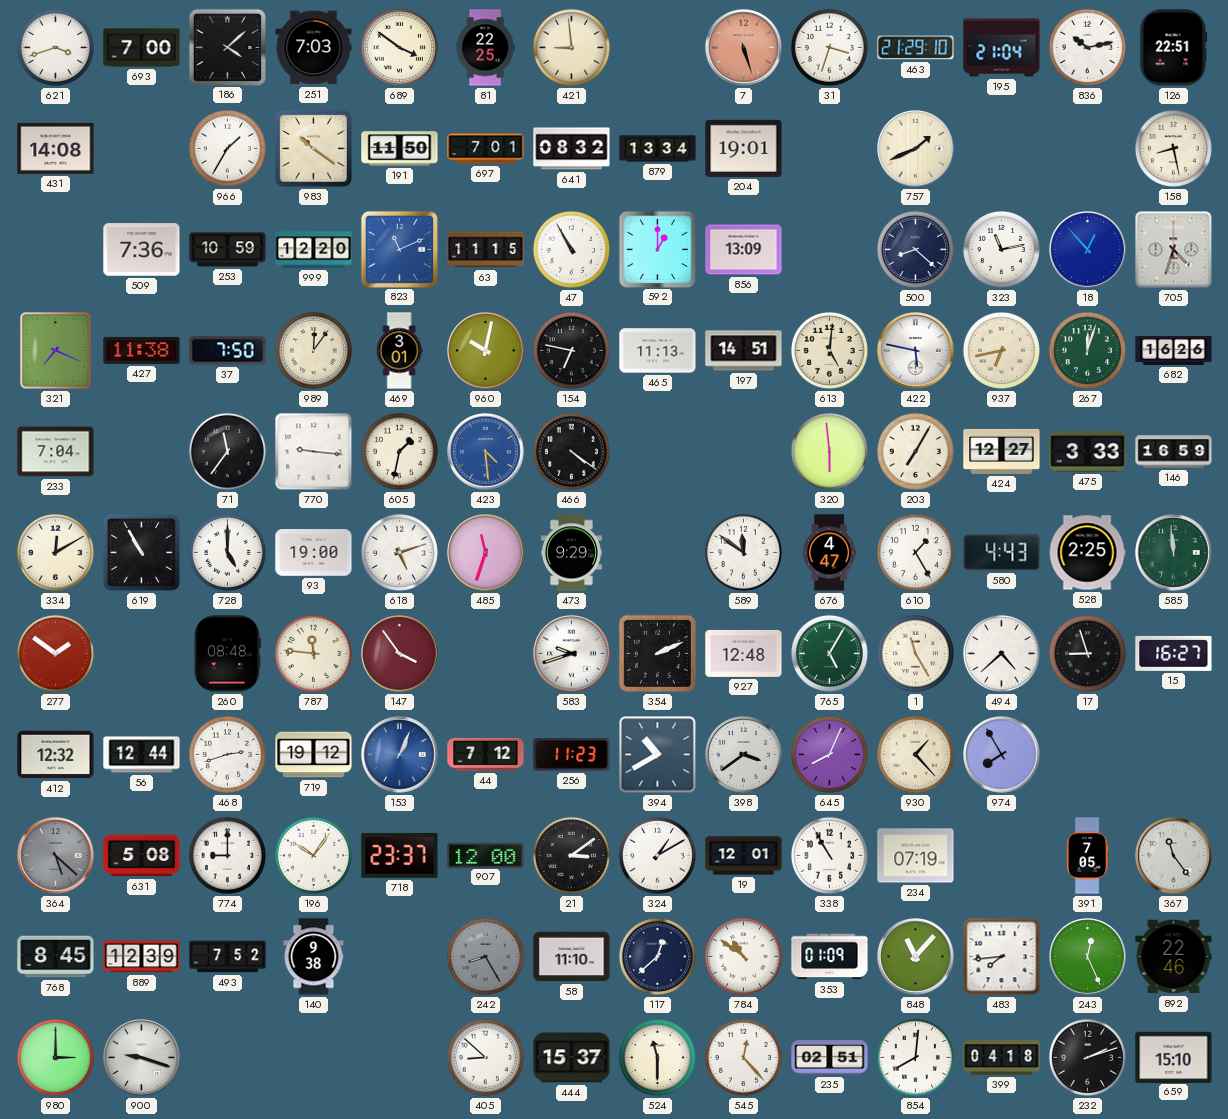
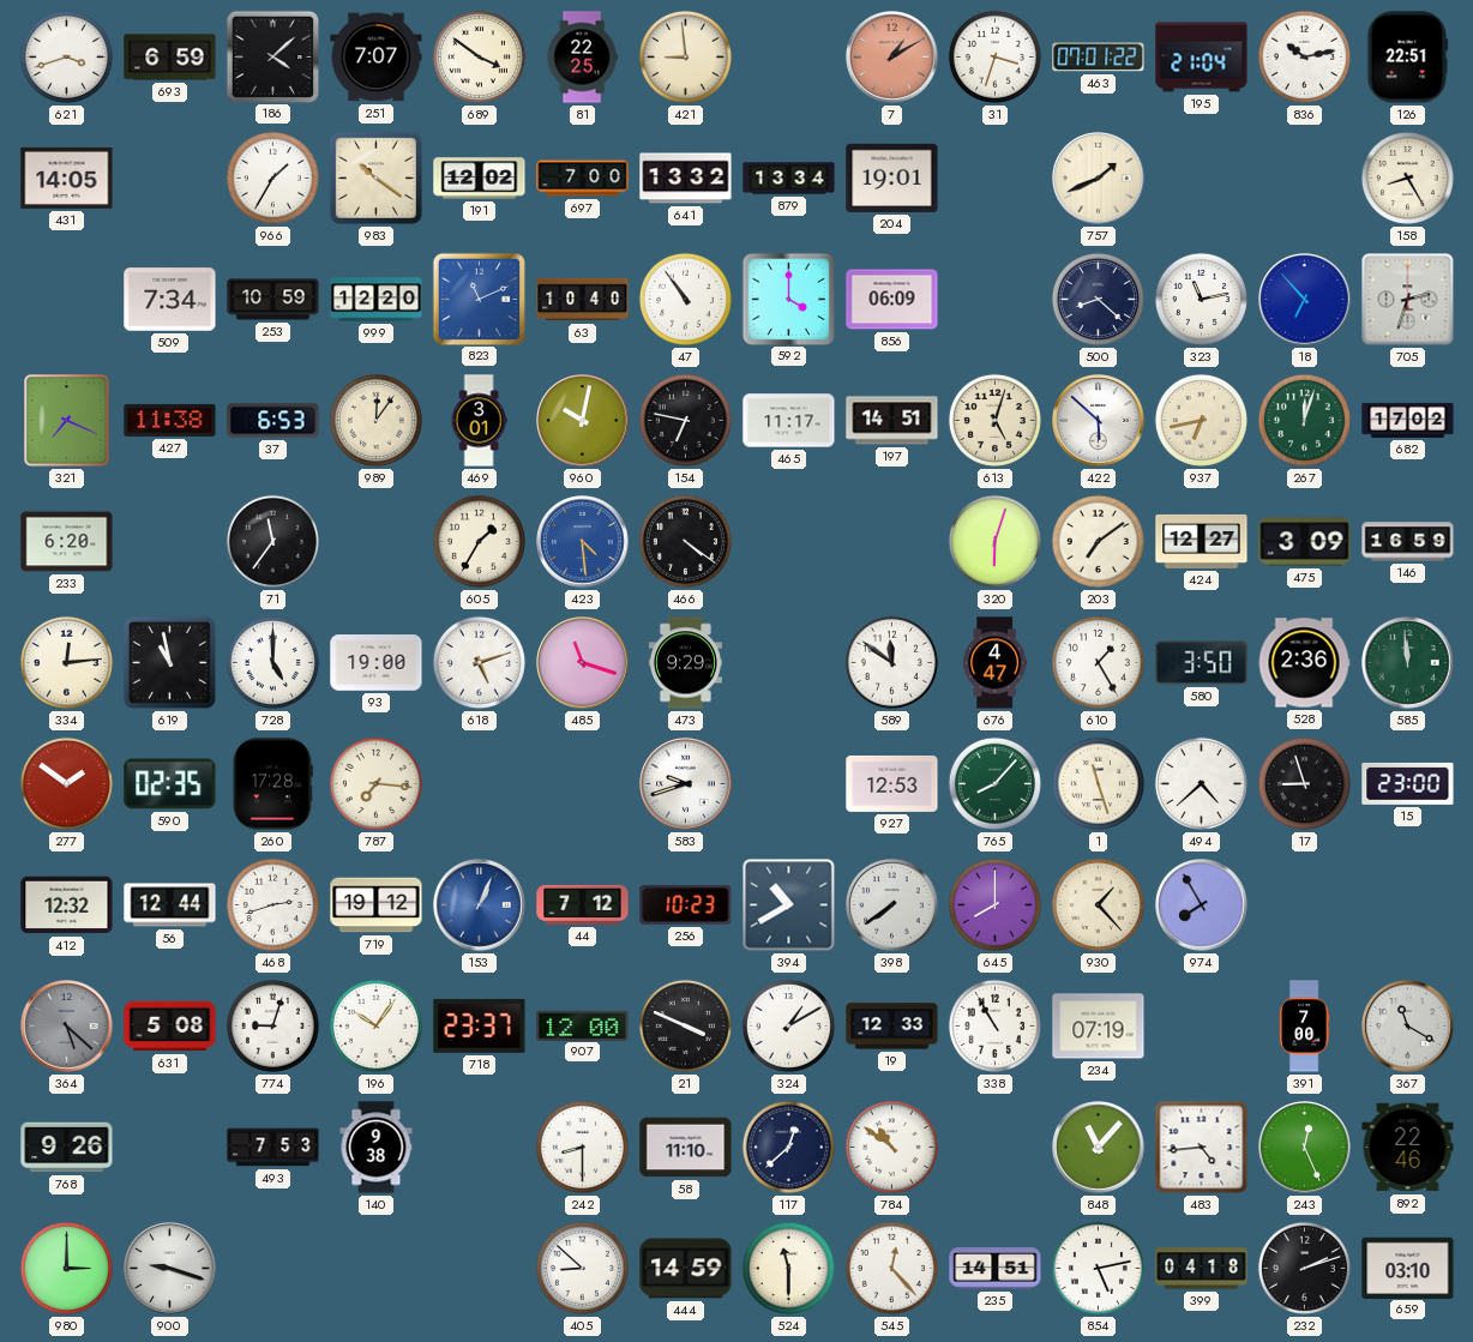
693: 7:00 -> 6:59 (170, 58)
251: 7:03 -> 7:07 (377, 58)
7: 5:27 -> 1:10 (892, 58)
463: 21:29 -> 07:01 (1099, 58)
431: 14:08 -> 14:05 (67, 177)
191: 11:50 -> 12:02 (480, 179)
697: 7:01 -> 7:00 (583, 179)
641: 08:32 -> 13:32 (686, 179)
158: 8:28 -> 8:25 (1407, 177)
509: 7:36 -> 7:34 (170, 300)
63: 11:15 -> 10:40 (583, 300)
47: 10:55 -> 10:54 (685, 299)
592: 1:00 -> 4:00 (788, 299)
856: 13:09 -> 06:09 (892, 300)
18: 12:53 -> 6:53 (1305, 300)
705: 4:33 -> 2:33 (1408, 300)
37: 7:50 -> 6:53 (273, 421)
465: 11:13 -> 11:17 (789, 421)
613: 5:01 -> 5:03 (994, 420)
422: 5:47 -> 5:52 (1099, 421)
682: 16:26 -> 17:02 (1408, 420)
233: 7:04 -> 6:20 (67, 542)
770: 9:16 -> none (314, 452)
605: 1:32 -> 1:35 (479, 541)
320: 5:59 -> 6:03 (994, 541)
203: 7:05 -> 7:09 (1098, 541)
475: 3:33 -> 3:09 (1305, 542)
334: 12:10 -> 12:14 (66, 662)
619: 10:55 -> 10:58 (169, 662)
485: 11:33 -> 11:18 (583, 663)
580: 4:43 -> 3:50 (1202, 663)
528: 2:25 -> 2:36 (1304, 663)
590: none -> 02:35 (170, 784)
260: 08:48 -> 17:28 (272, 784)
787: 11:46 -> 7:16 (375, 783)
147: 3:54 -> none (400, 654)
354: 2:11 -> none (657, 653)
927: 12:48 -> 12:53 (892, 783)
765: 5:05 -> 8:07 (994, 783)
1: 11:25 -> 11:27 (1098, 783)
15: 16:27 -> 23:00 (1408, 783)
256: 11:23 -> 10:23 (686, 905)
398: 3:39 -> 7:39 (892, 905)
645: 8:04 -> 8:00 (994, 904)
774: 9:00 -> 9:03 (272, 1025)
21: 3:09 -> 3:49 (685, 1025)
19: 12:01 -> 12:33 (892, 1027)
391: 7:05 -> 7:00 (1304, 1027)
367: 11:24 -> 11:20 (1408, 1027)
768: 8:45 -> 9:26 (67, 1148)
889: 12:39 -> none (142, 957)
493: 7:52 -> 7:53 (273, 1148)
242: 8:25 -> 8:30 (582, 1147)
242 dial: grey -> white (582, 1147)
353: 01:09 -> none (830, 957)
483: 7:44 -> 4:44 (1202, 1148)
444: 15:37 -> 14:59 (686, 1269)
235: 02:51 -> 14:51 (996, 1269)
854: 8:01 -> 5:13 (1098, 1268)
659: 15:10 -> 03:10 (1408, 1268)
